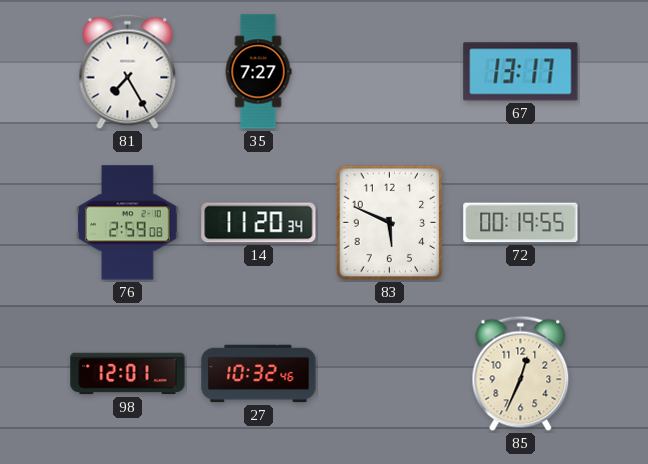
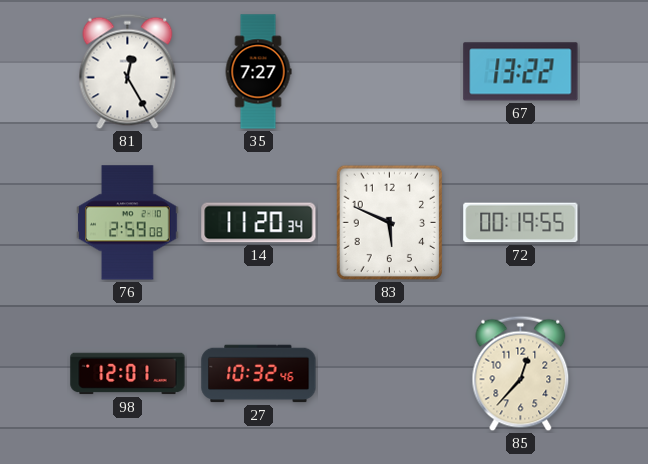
81: 7:25 -> 12:25 (128, 72)
67: 13:17 -> 13:22 (521, 72)
85: 12:34 -> 12:37 (521, 374)
